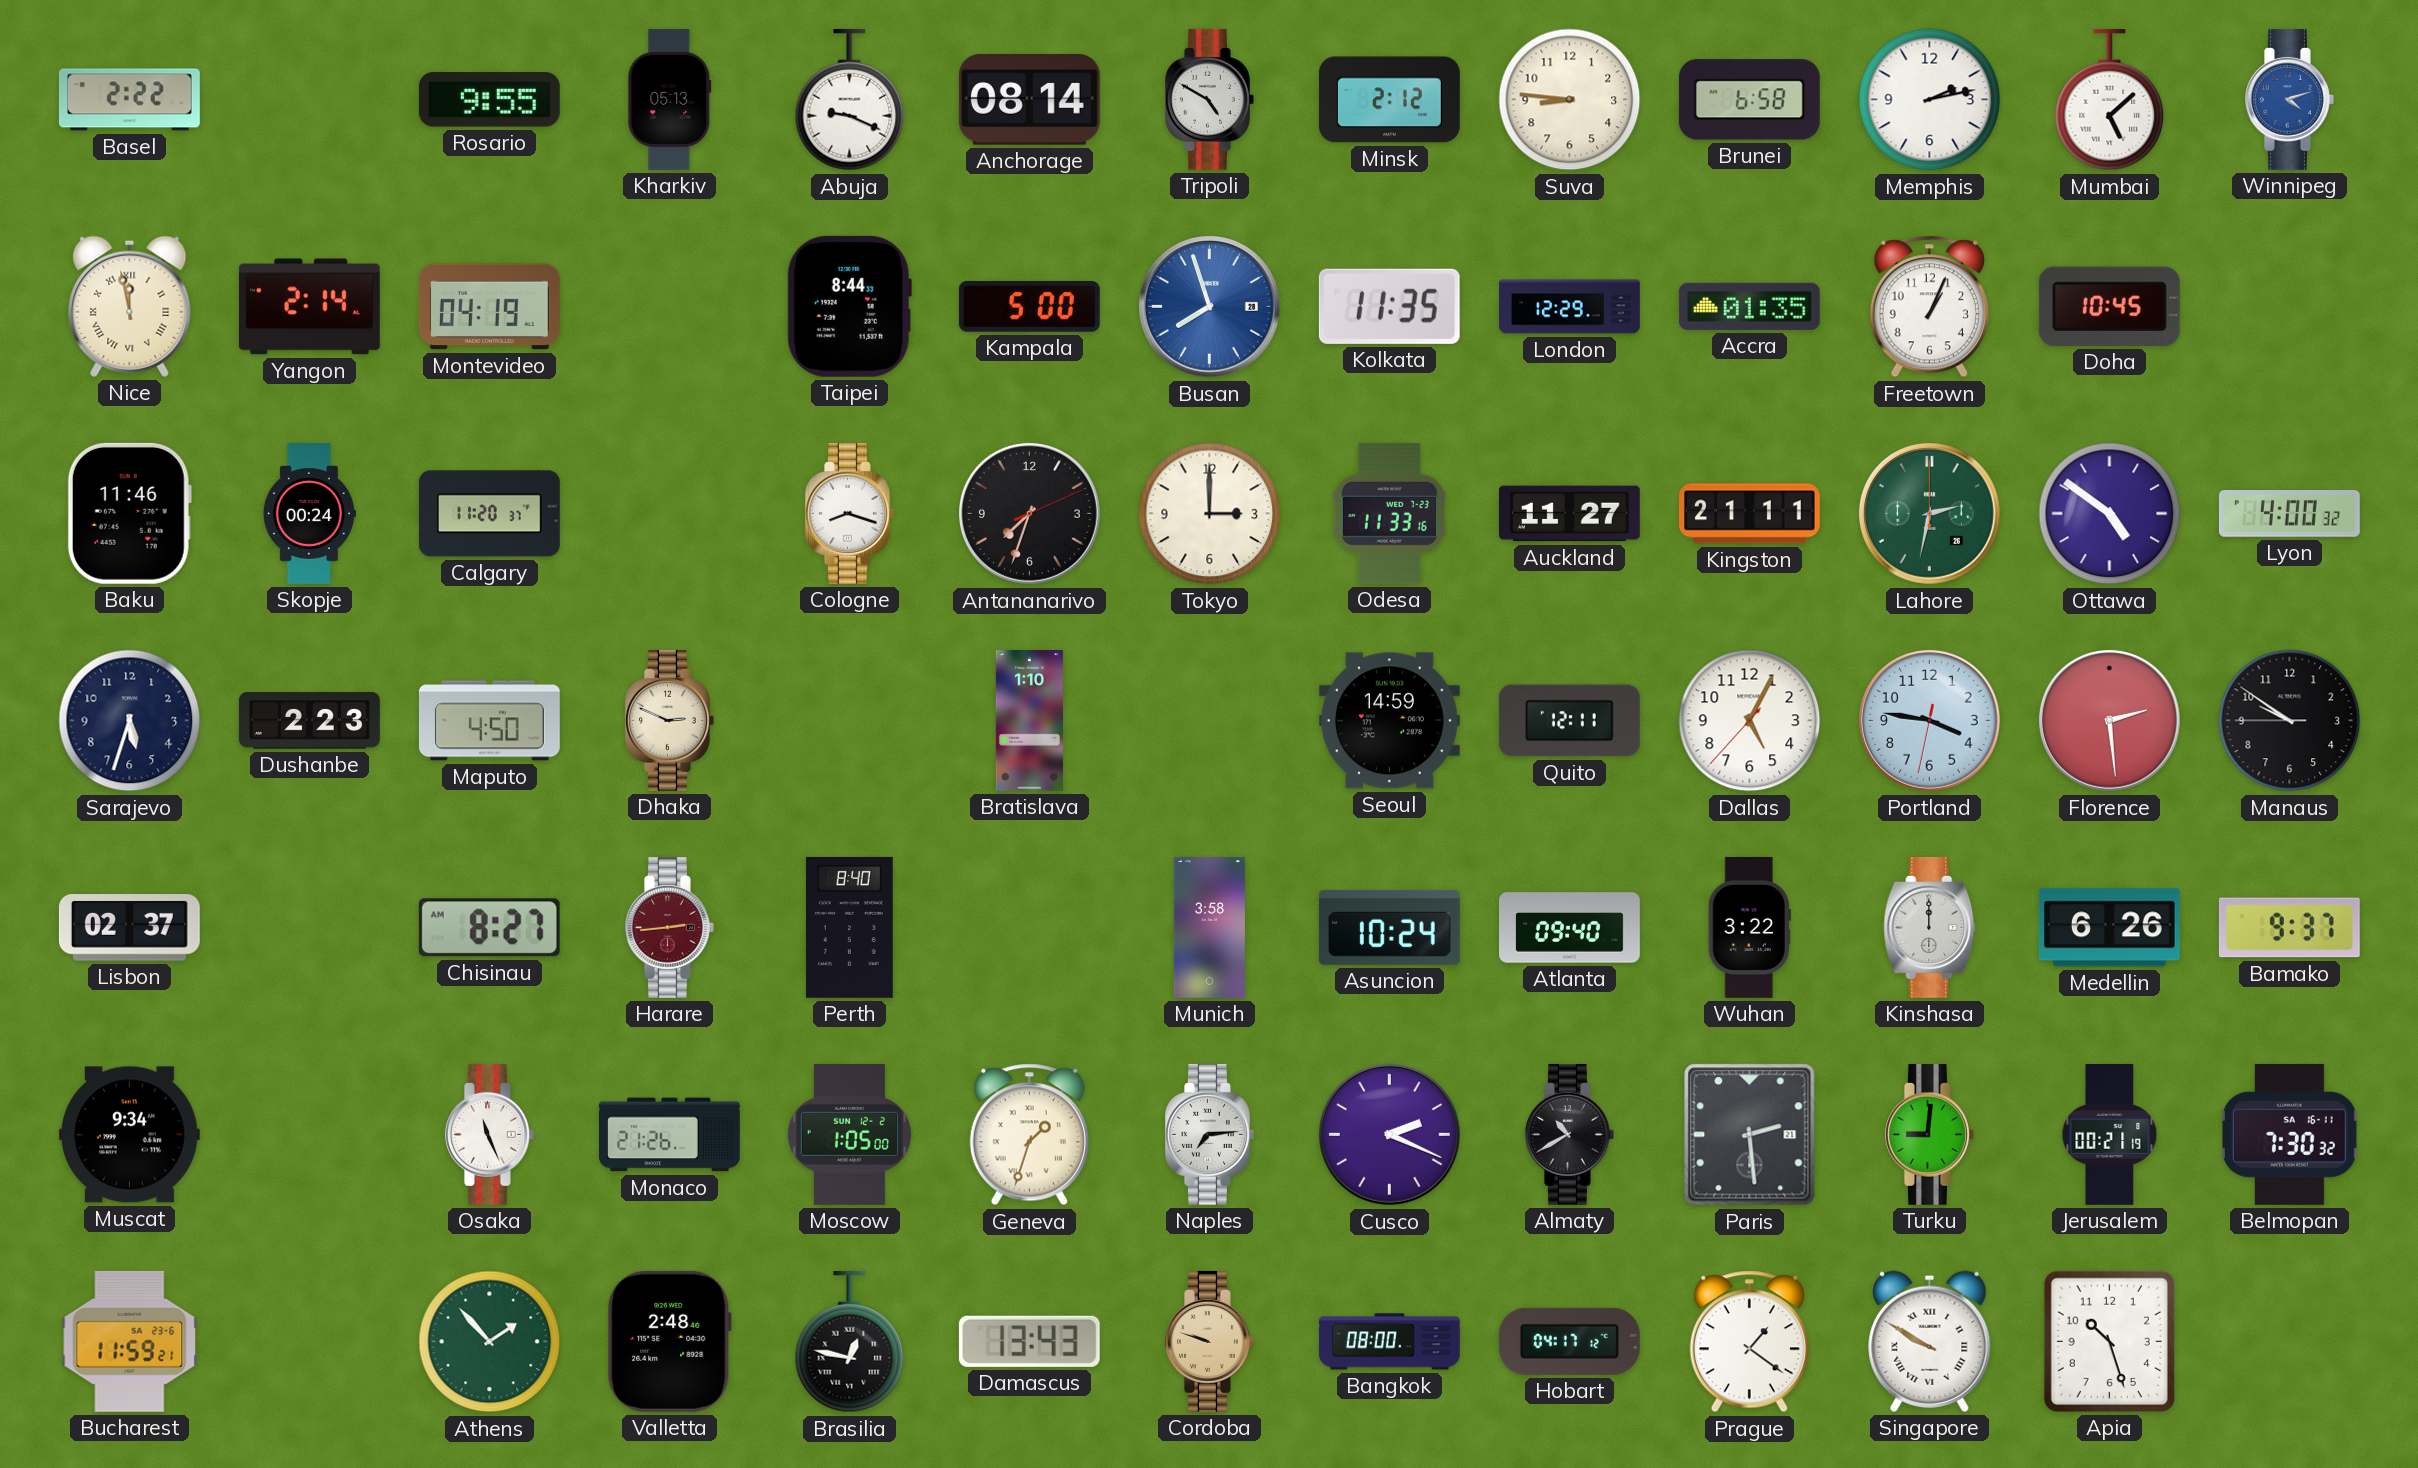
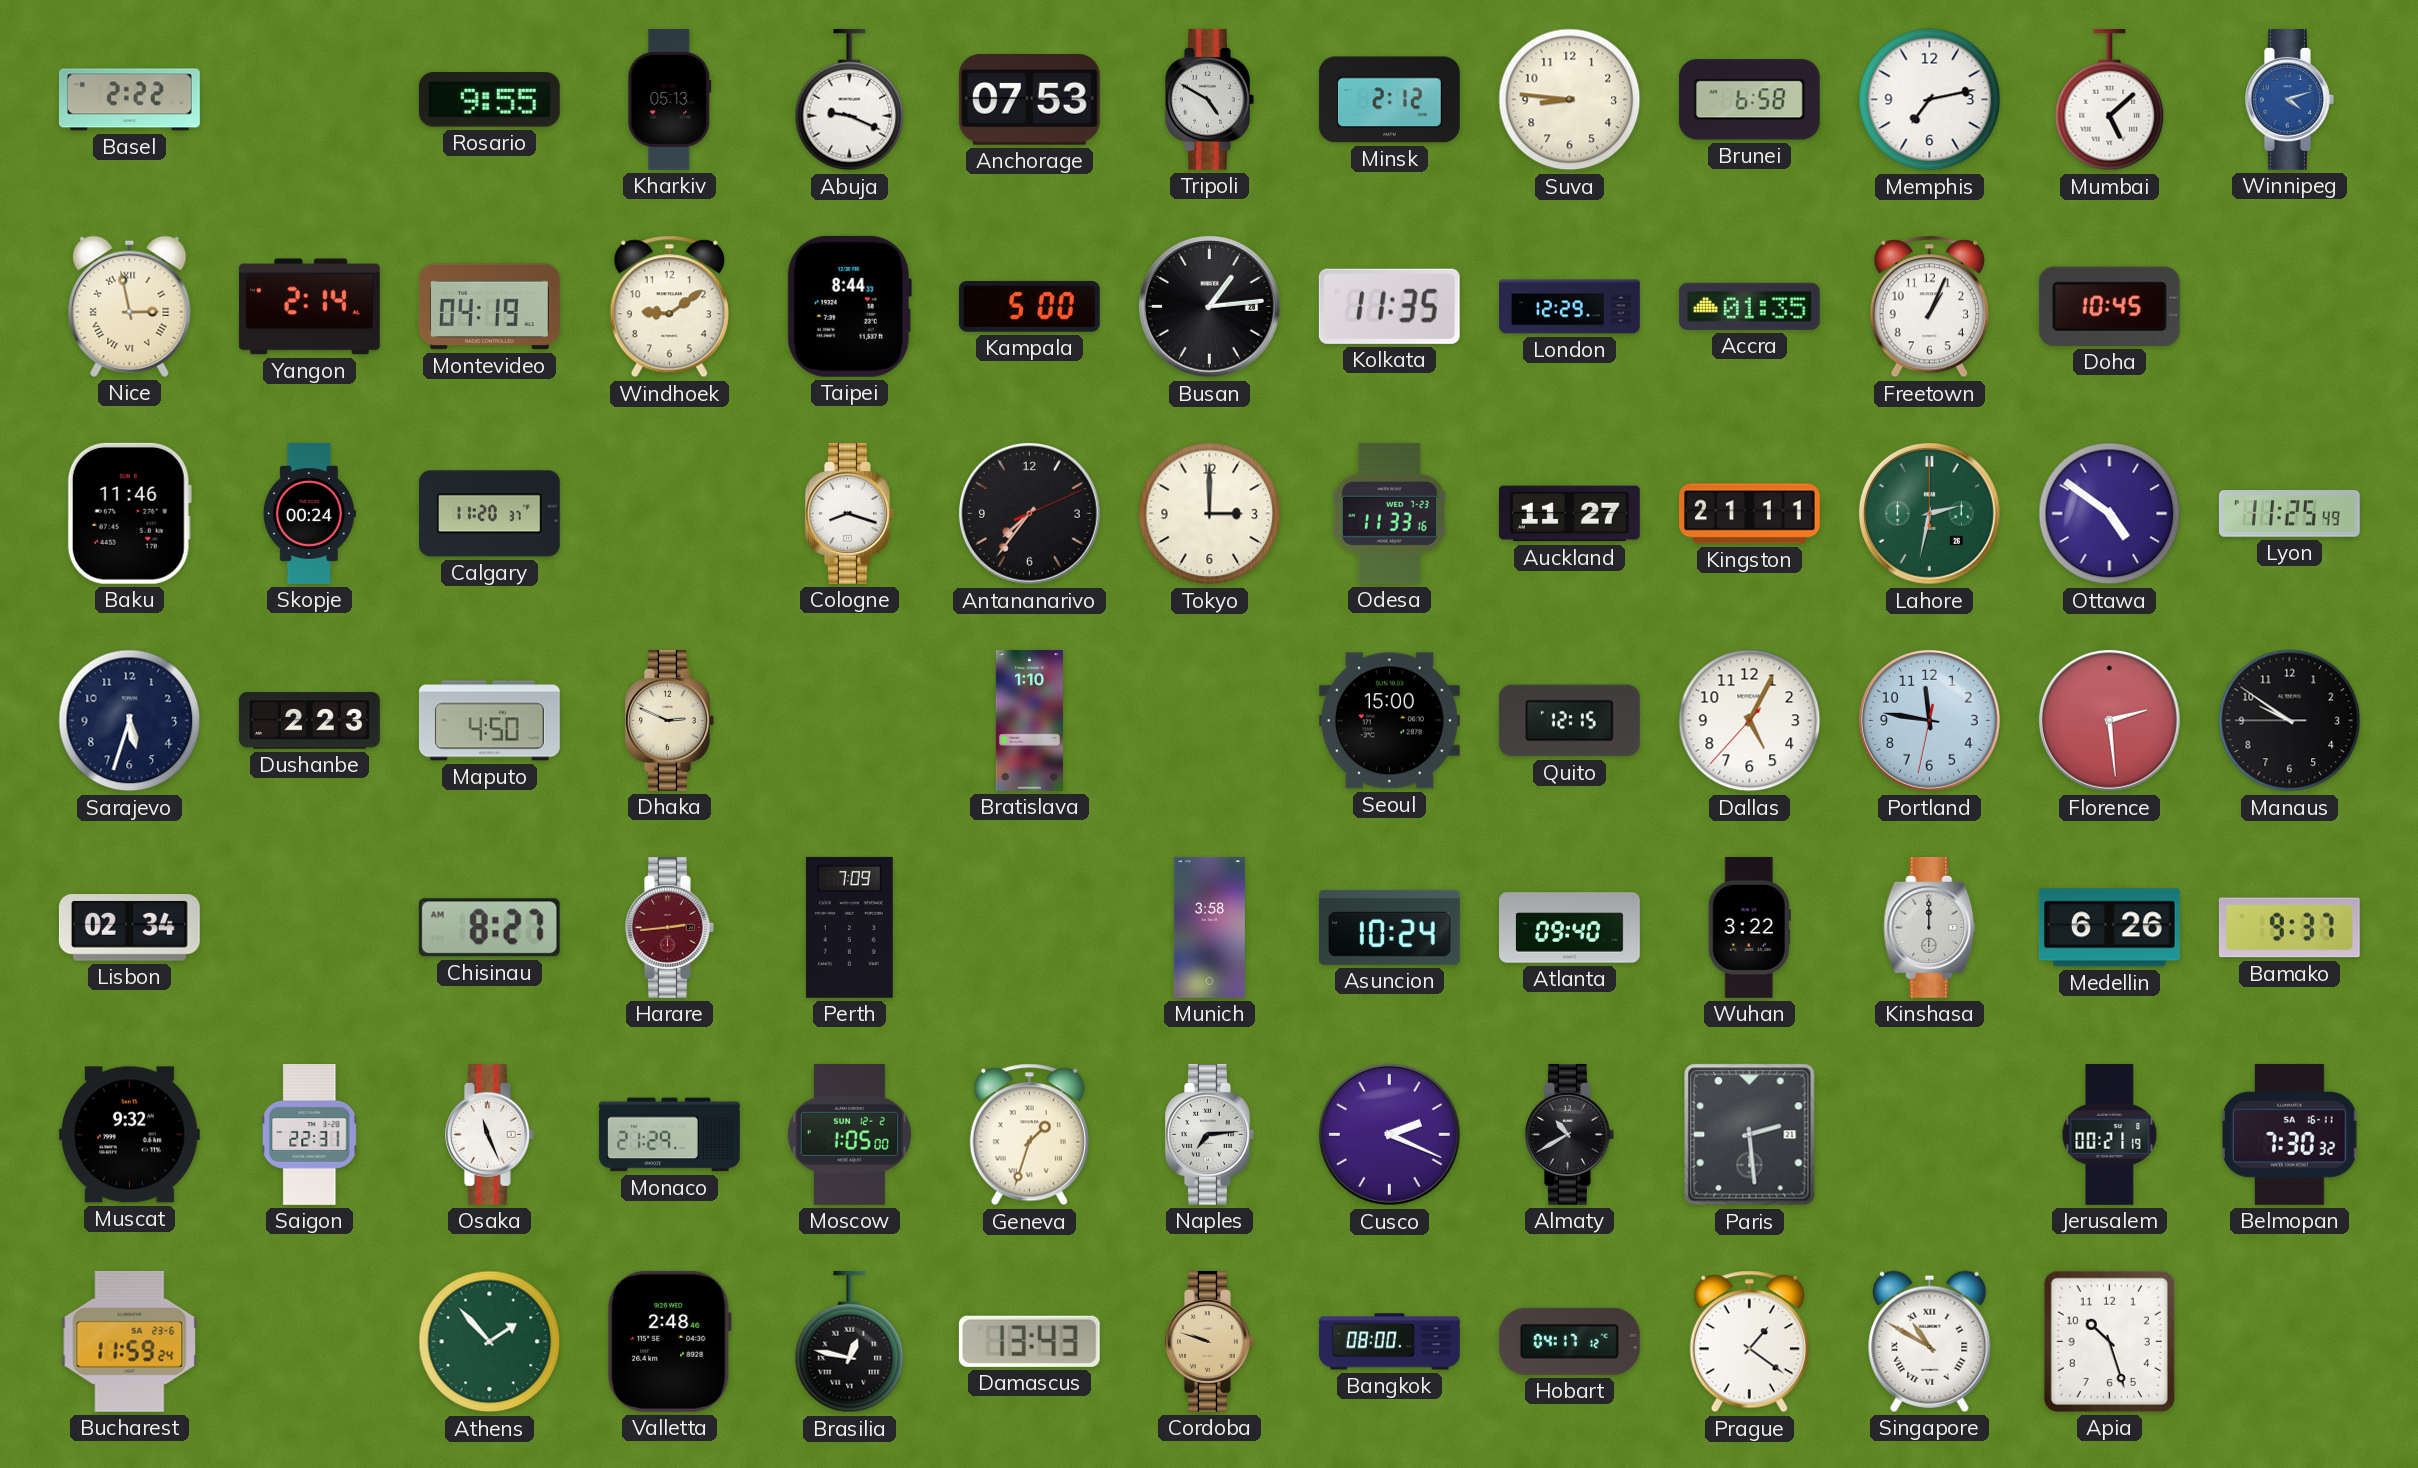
Anchorage: 08:14 -> 07:53 (1029, 99)
Memphis: 2:13 -> 7:13 (1930, 100)
Nice: 11:58 -> 2:58 (130, 306)
Windhoek: none -> 9:09 (669, 307)
Busan: 7:57 -> 1:14 (1209, 306)
Busan dial: blue -> black (1209, 306)
Antananarivo: 7:33 -> 7:36 (1029, 513)
Lyon: 4:00 -> 11:25 (2289, 514)
Seoul: 14:59 -> 15:00 (1389, 721)
Quito: 12:11 -> 12:15 (1569, 721)
Portland: 3:46 -> 11:46 (1929, 720)
Lisbon: 02:37 -> 02:34 (129, 928)
Perth: 8:40 -> 7:09 (849, 927)
Muscat: 9:34 -> 9:32 (129, 1135)
Saigon: none -> 22:31 (310, 1135)
Monaco: 21:26 -> 21:29 (670, 1135)
Turku: 9:01 -> none (1930, 1134)
Bucharest: 11:59:21 -> 11:59:24 (130, 1341)
Singapore: 9:50 -> 10:50 (1930, 1341)
